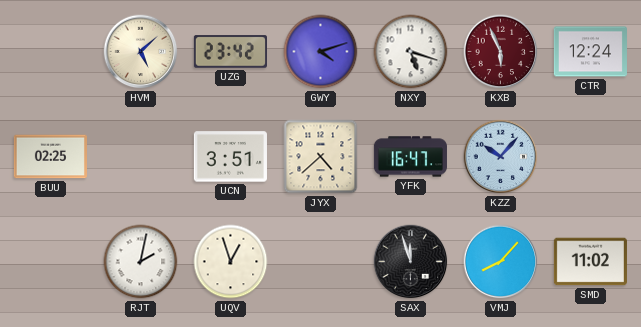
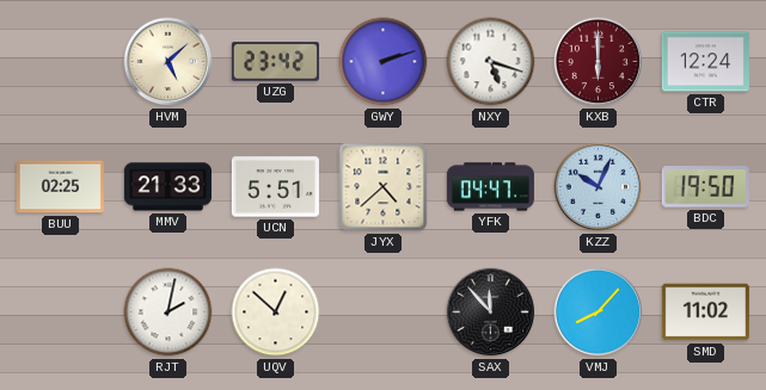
GWY: 4:12 -> 2:12 (384, 62)
KXB: 5:56 -> 6:00 (599, 62)
MMV: none -> 21:33 (167, 187)
UCN: 3:51 -> 5:51 (275, 187)
YFK: 16:47 -> 04:47 (490, 187)
KZZ: 10:07 -> 10:04 (599, 187)
BDC: none -> 19:50 (705, 187)
UQV: 12:57 -> 12:52 (276, 312)
SAX: 11:57 -> 11:53 (491, 312)
